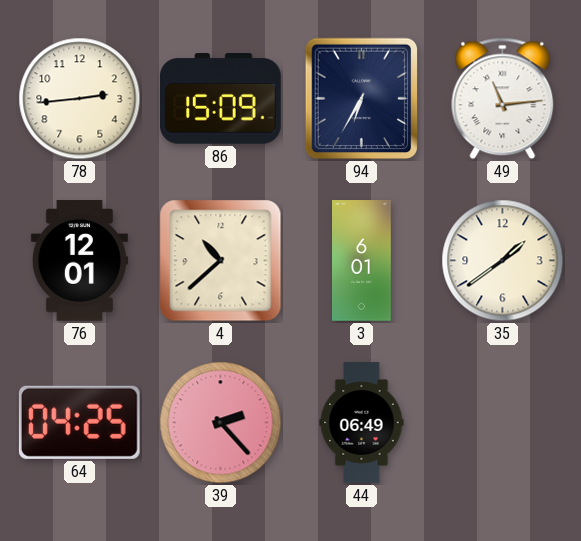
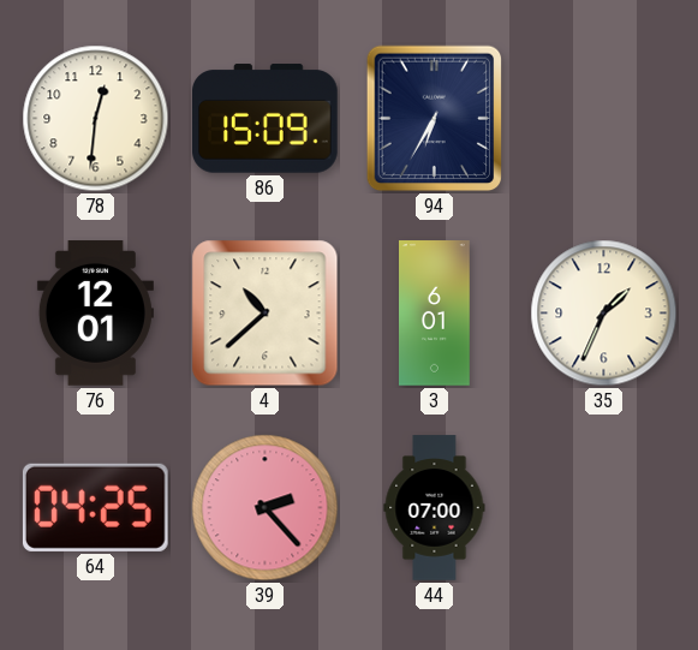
78: 2:44 -> 12:31 (96, 119)
49: 11:14 -> none (503, 99)
35: 1:39 -> 1:34 (604, 314)
44: 06:49 -> 07:00 (435, 508)
